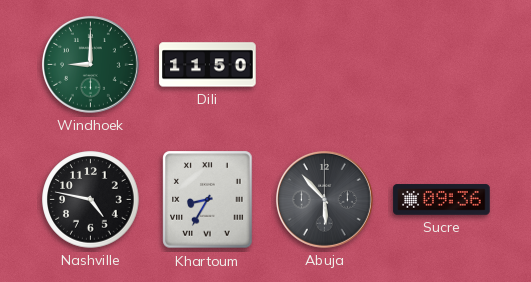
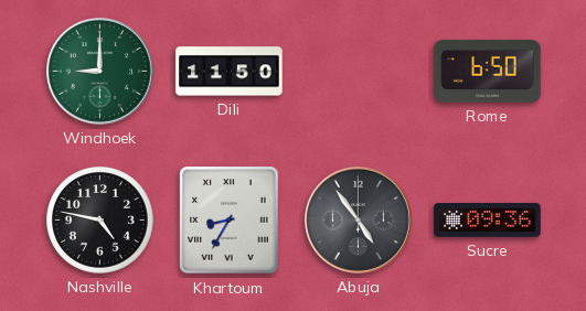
Rome: none -> 6:50 (488, 72)
Abuja: 5:53 -> 4:54 (358, 219)
